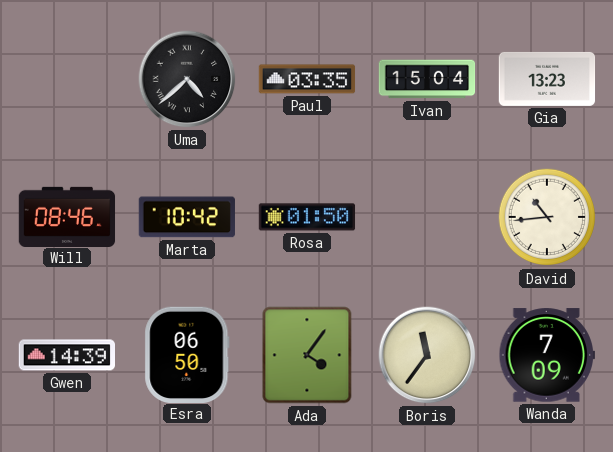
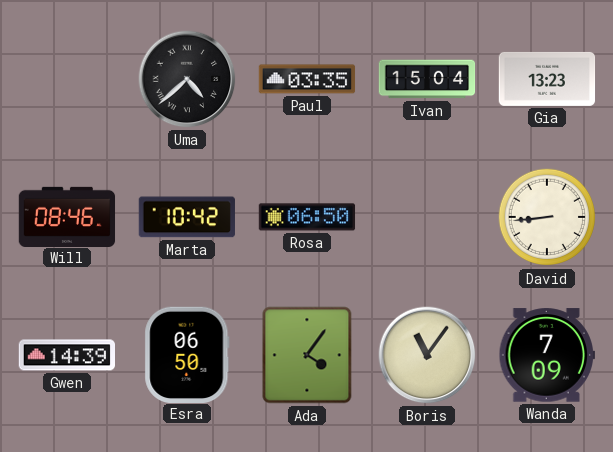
Rosa: 01:50 -> 06:50 (307, 217)
David: 10:44 -> 8:44 (546, 217)
Boris: 11:36 -> 11:06 (427, 355)
